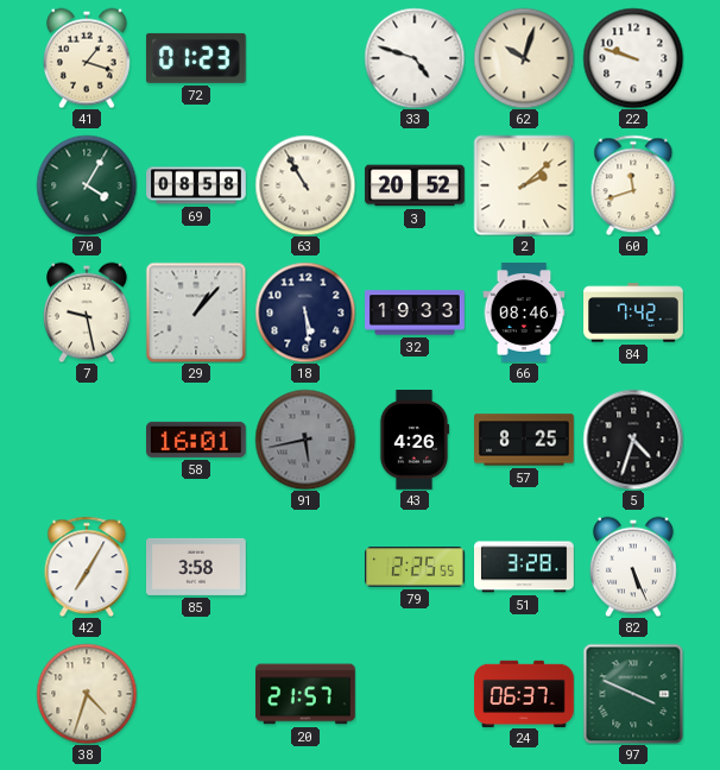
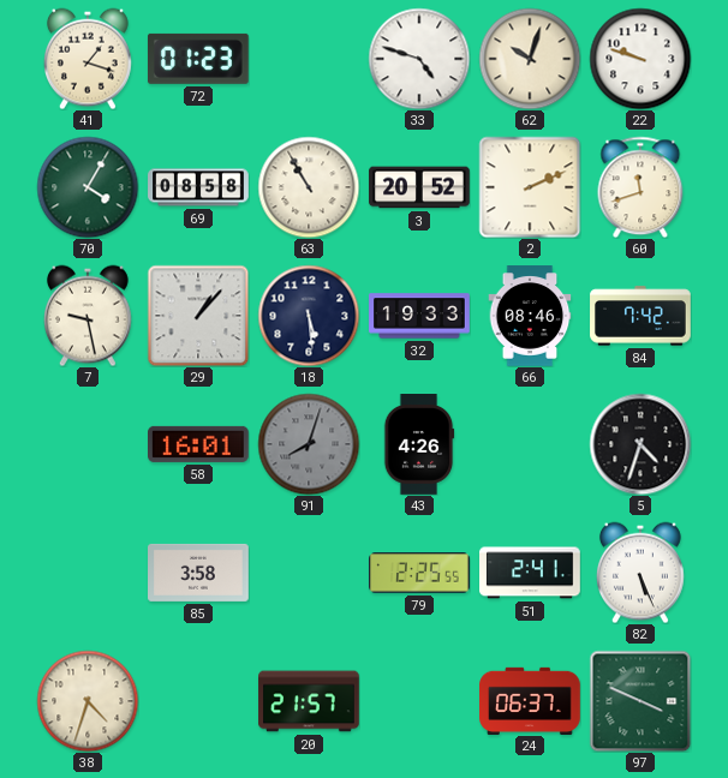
2: 2:08 -> 2:11 (530, 187)
91: 5:43 -> 8:03 (309, 444)
57: 8:25 -> none (525, 440)
42: 7:05 -> none (87, 567)
51: 3:28 -> 2:41 (531, 573)
